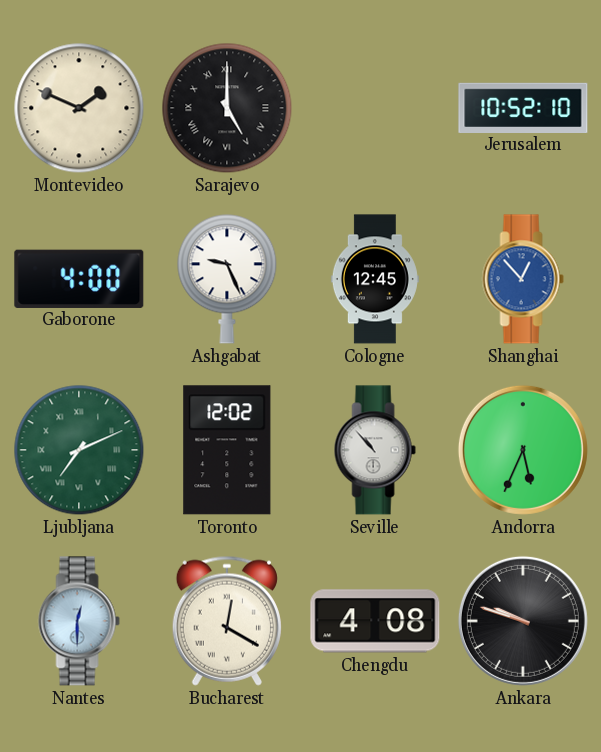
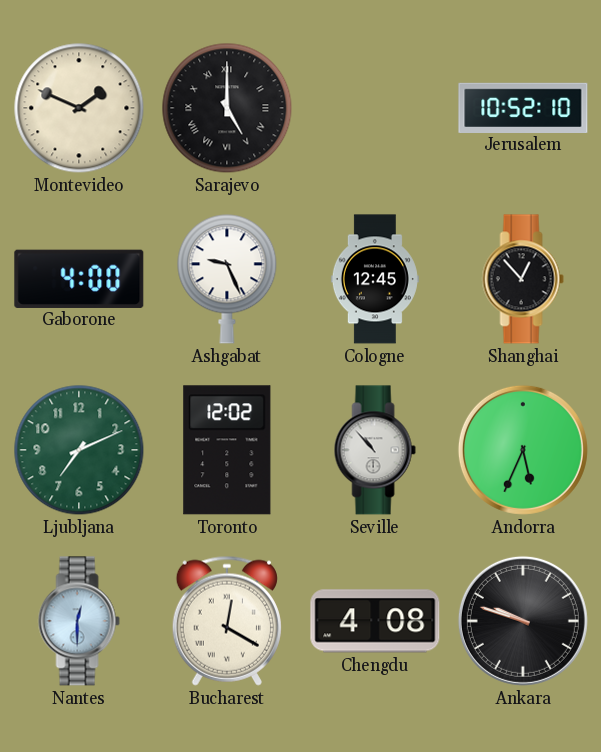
Shanghai dial: blue -> black (523, 279)
Ljubljana numerals: Roman -> Arabic (79, 450)
